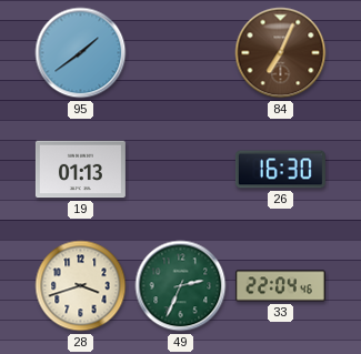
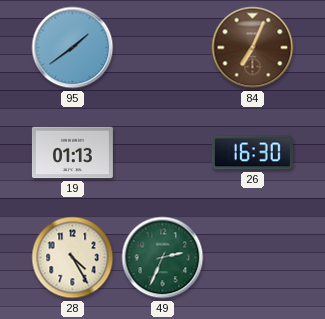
28: 3:42 -> 4:25 (73, 258)
33: 22:04 -> none (280, 286)
